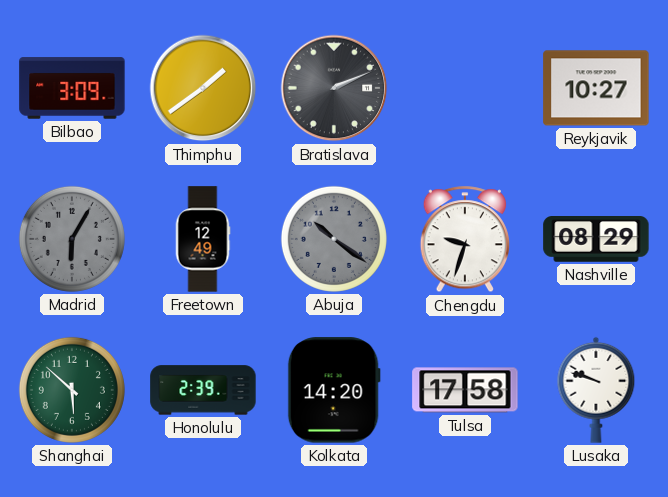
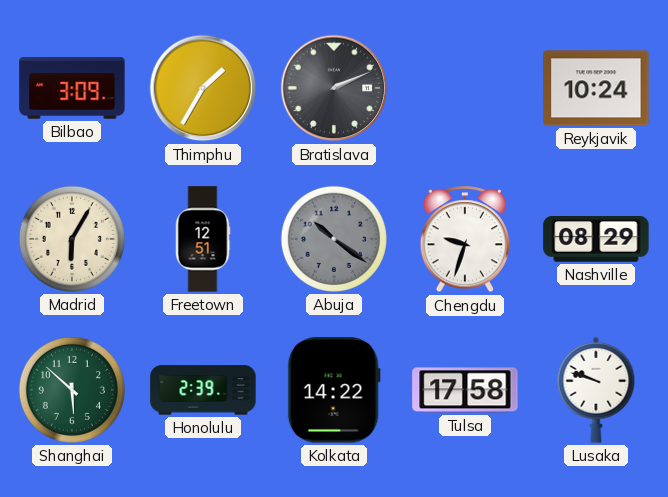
Thimphu: 1:39 -> 1:35 (203, 88)
Reykjavik: 10:27 -> 10:24 (596, 88)
Madrid dial: grey -> cream (72, 239)
Freetown: 12:49 -> 12:51 (203, 239)
Kolkata: 14:20 -> 14:22 (334, 390)
